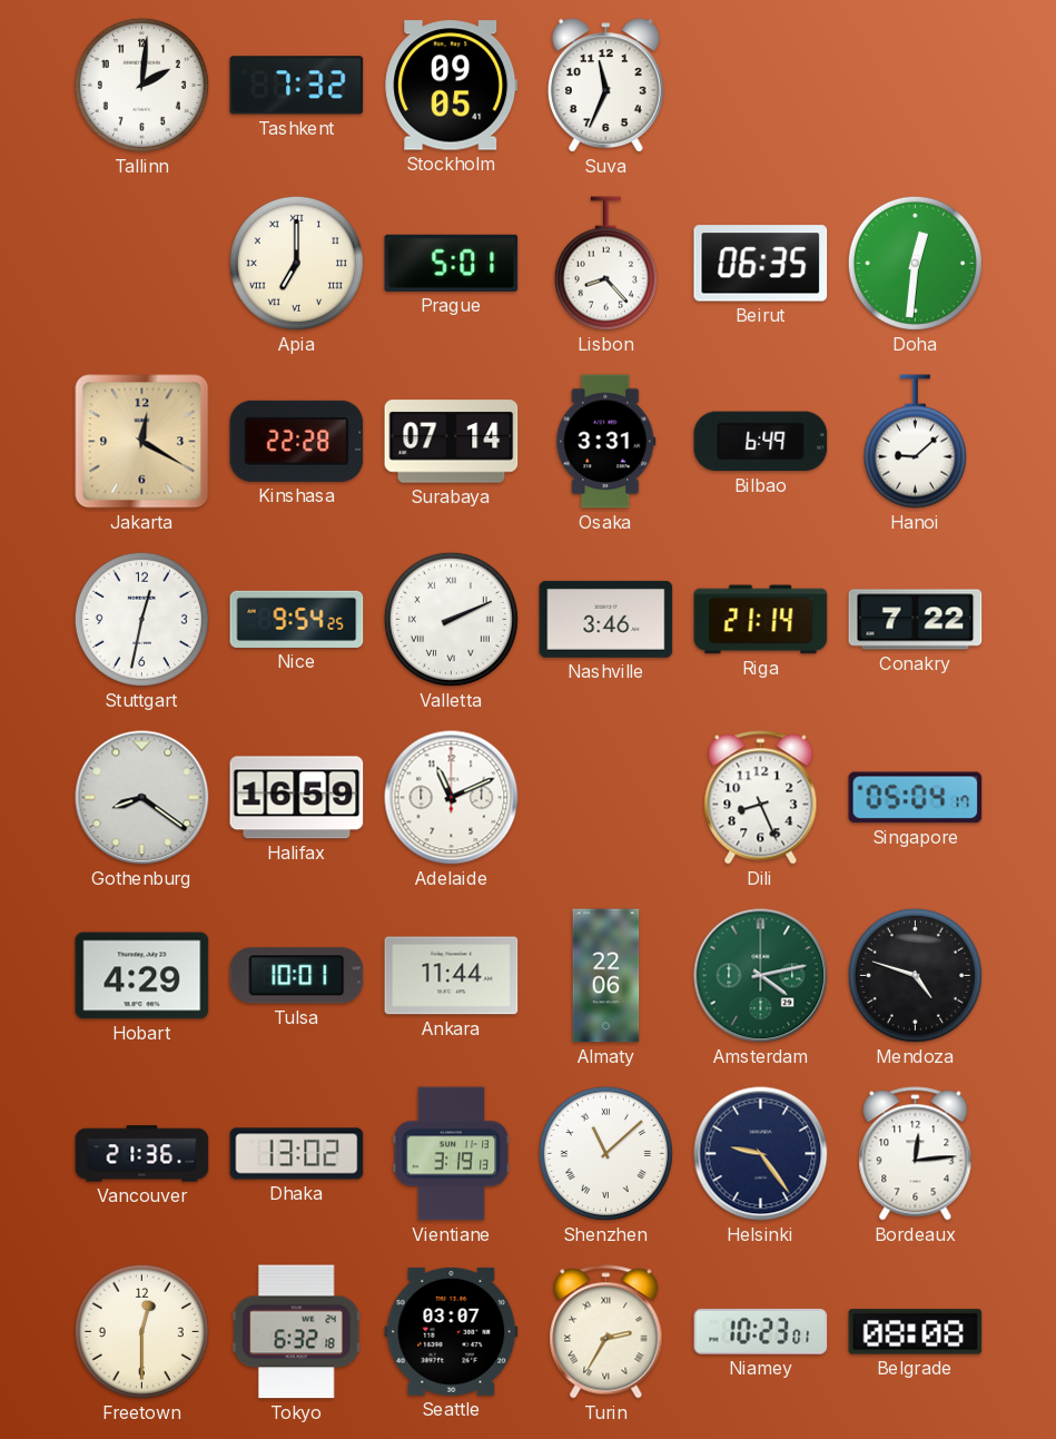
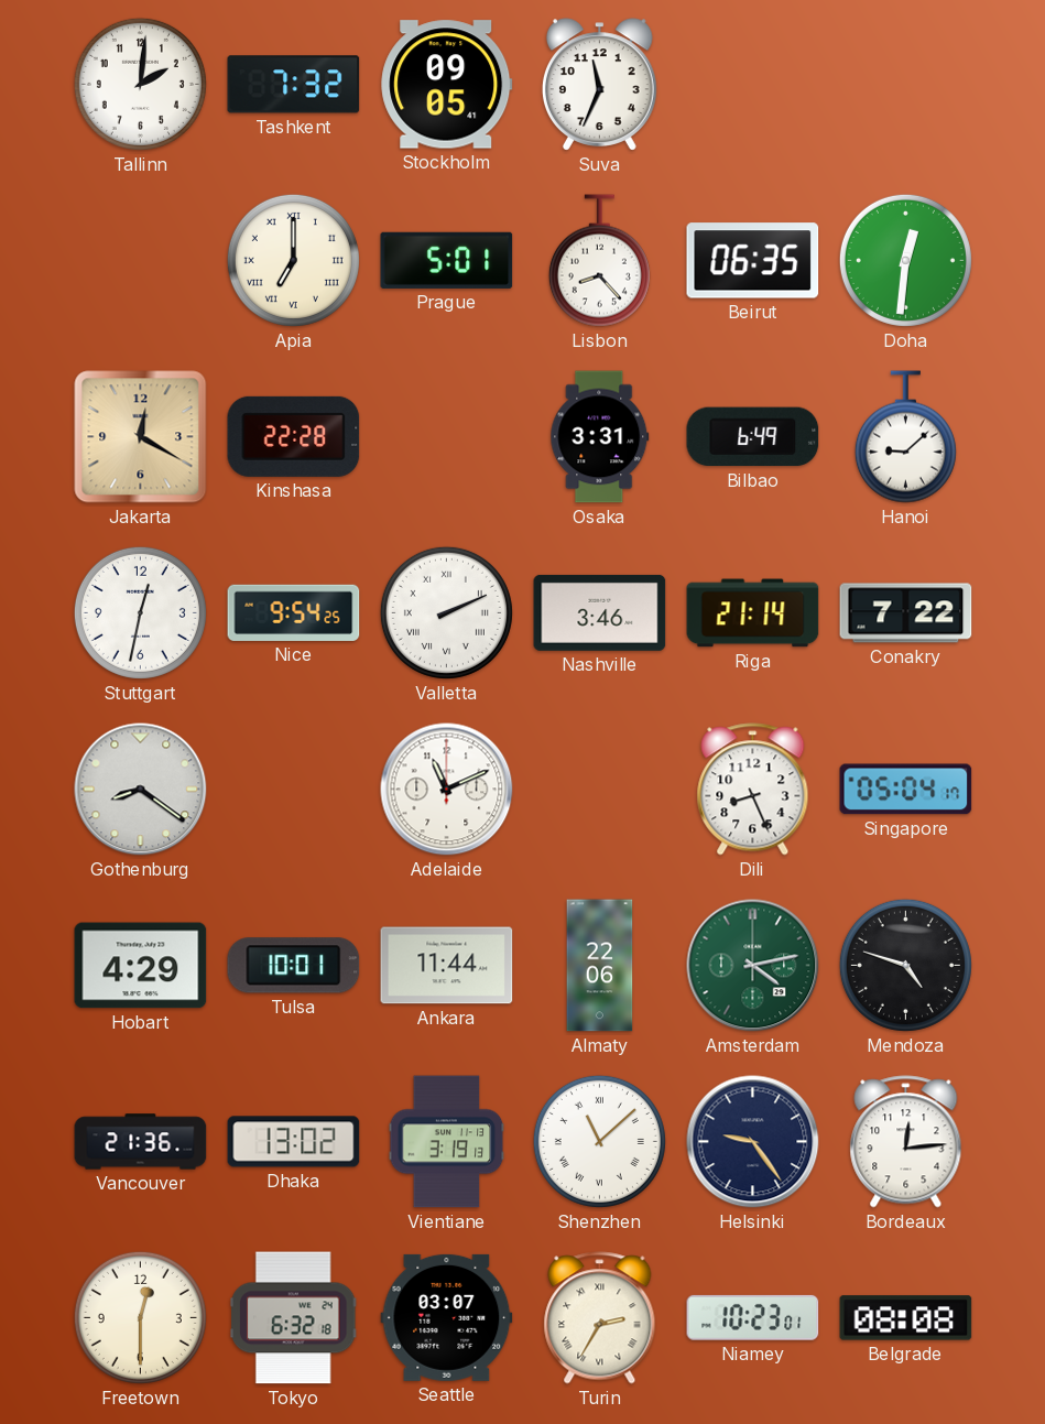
Surabaya: 07:14 -> none (452, 442)
Halifax: 16:59 -> none (297, 798)
